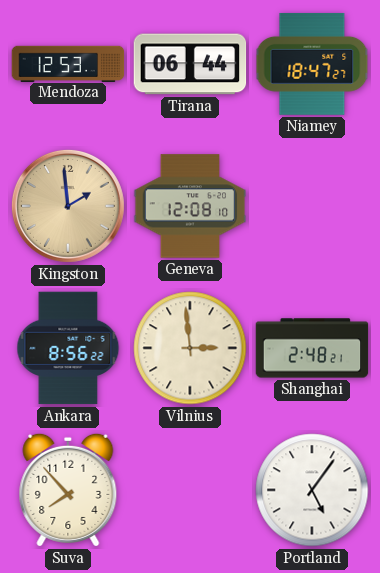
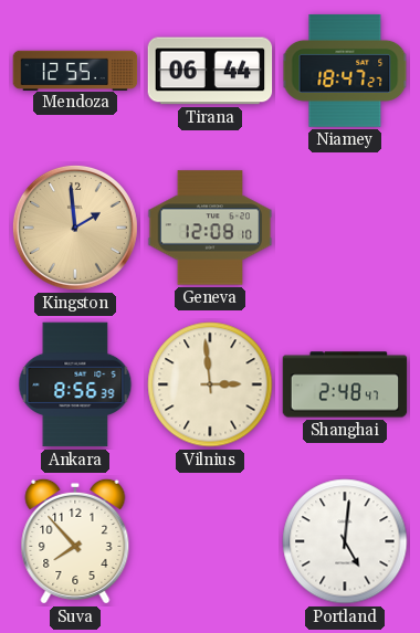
Mendoza: 12:53 -> 12:55 (75, 70)
Ankara: 8:56:22 -> 8:56:39 (75, 384)
Shanghai: 2:48:21 -> 2:48:47 (345, 384)
Portland: 5:06 -> 5:01 (345, 541)
